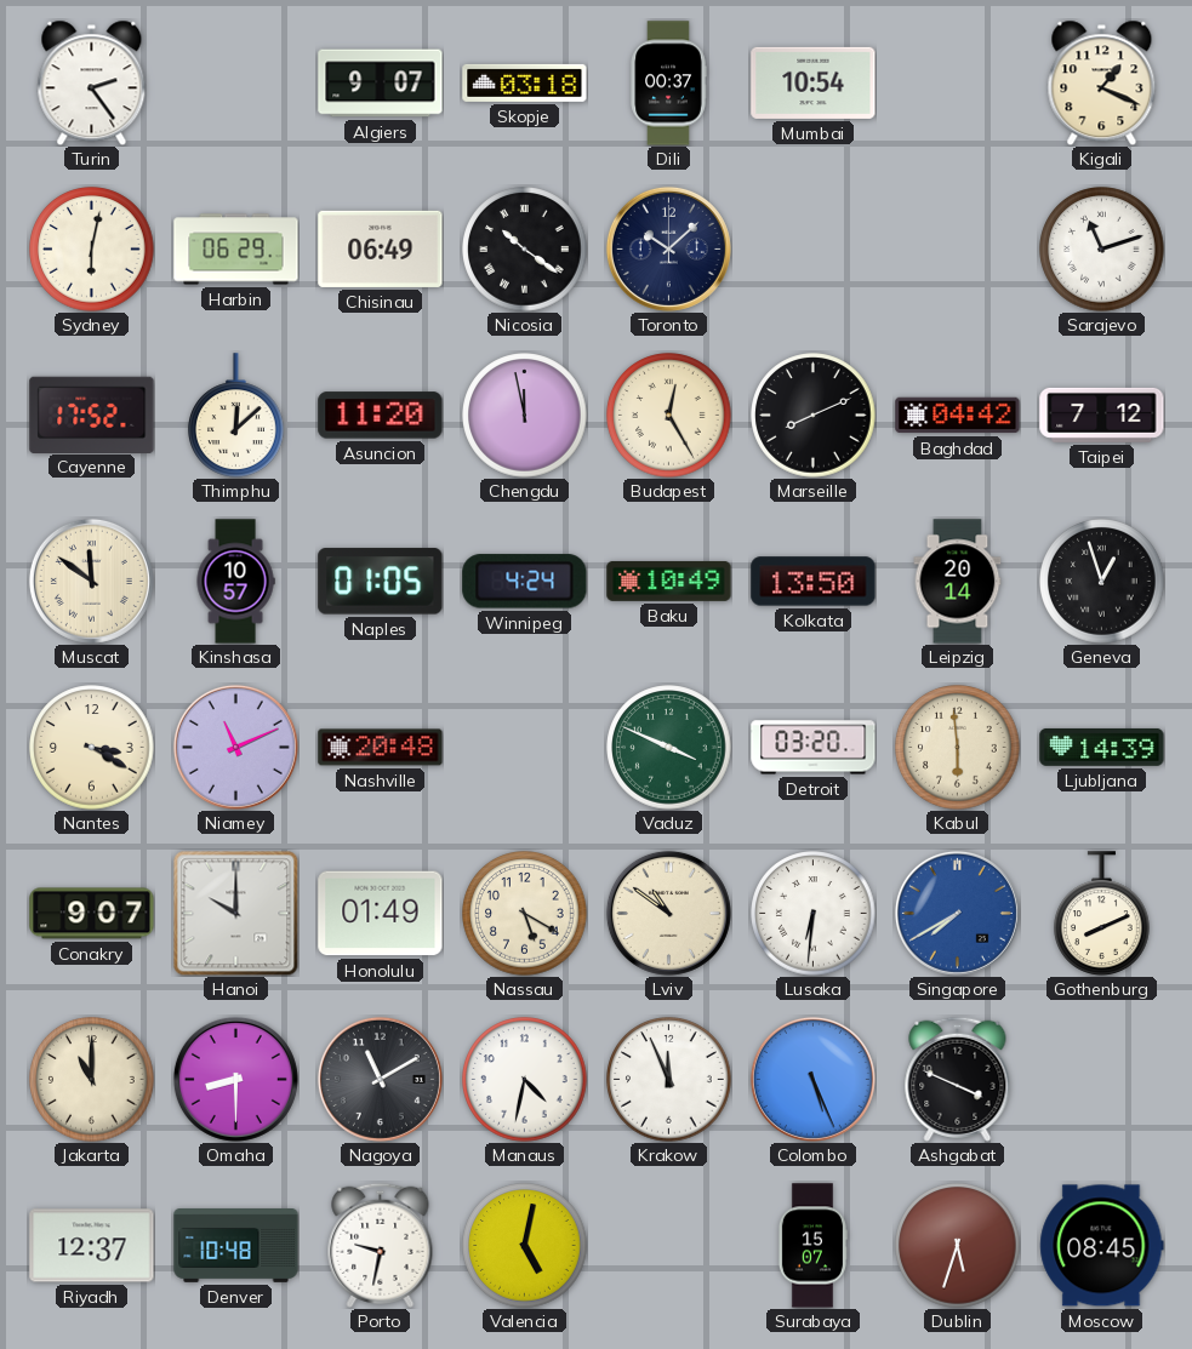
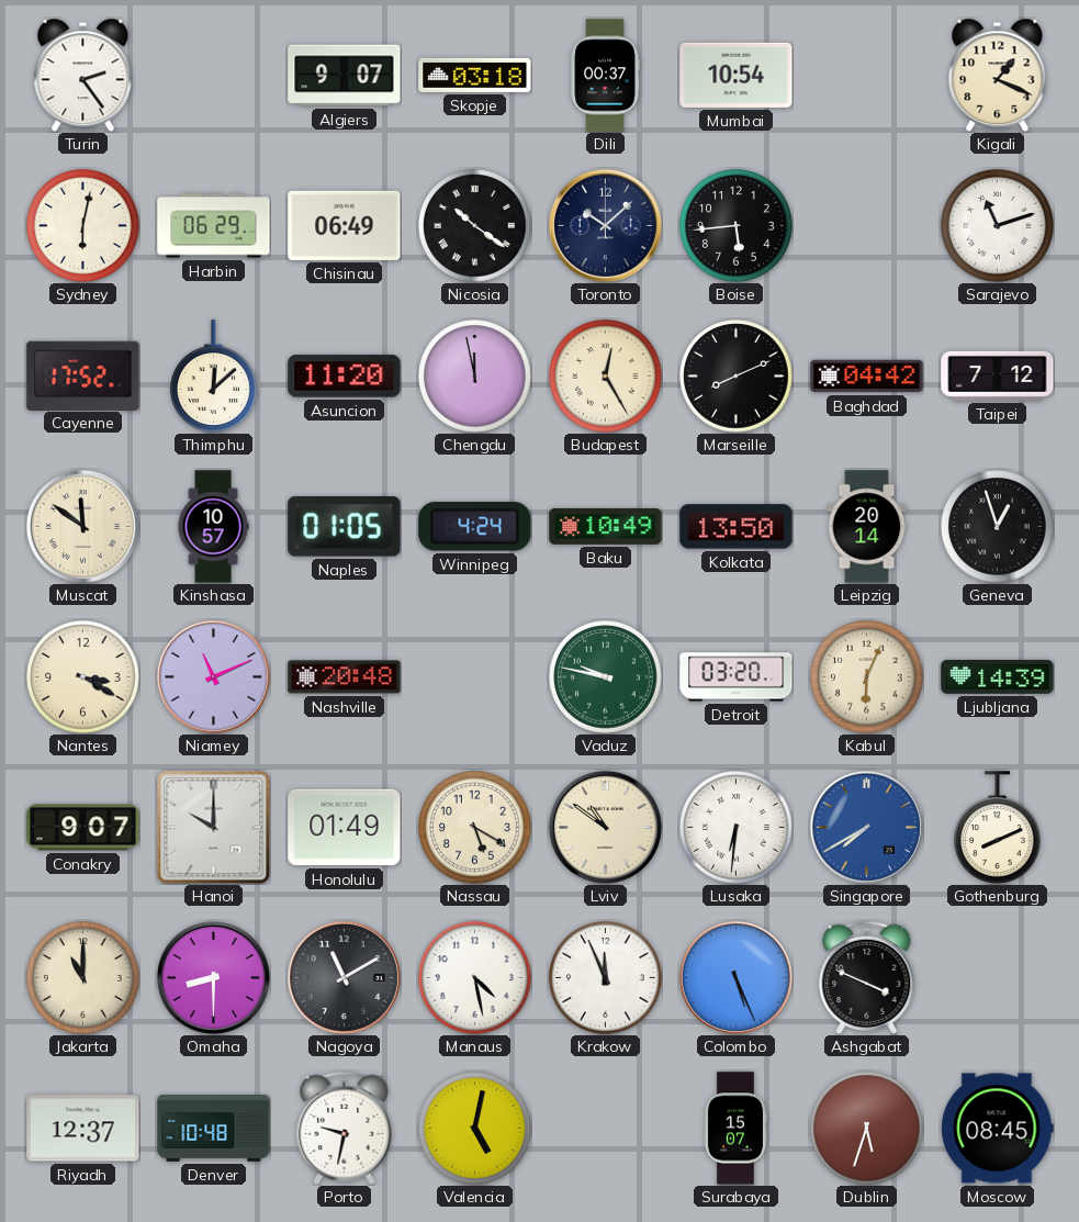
Boise: none -> 5:44 (737, 226)
Vaduz: 3:49 -> 9:47 (606, 677)
Kabul: 5:59 -> 6:04 (867, 677)
Manaus: 4:32 -> 4:28 (475, 978)
